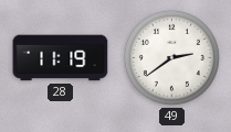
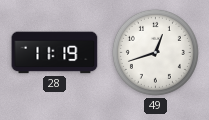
49: 2:39 -> 12:42 (155, 52)
